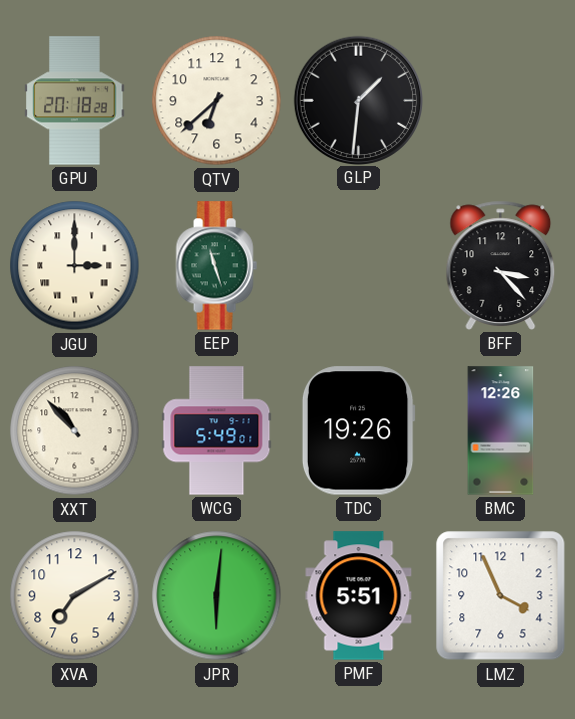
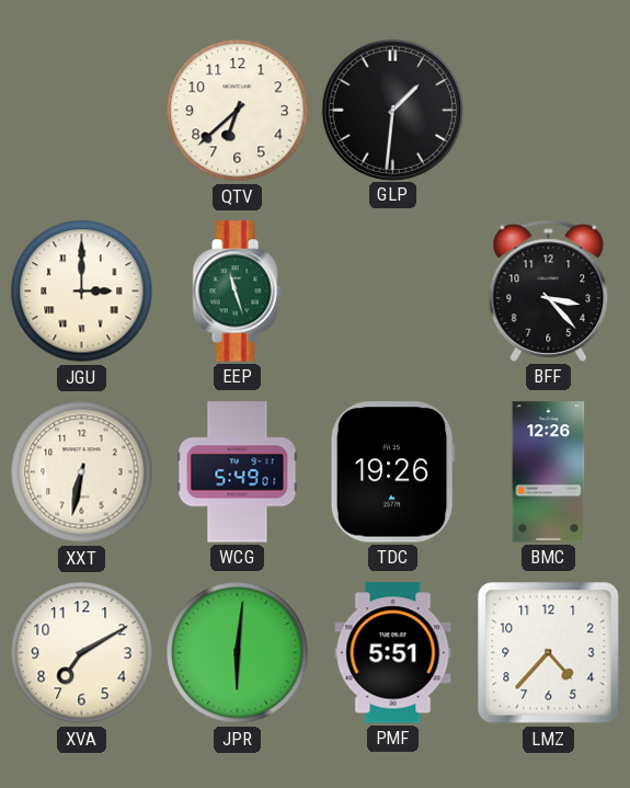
GPU: 20:18 -> none (75, 101)
XXT: 10:53 -> 6:32 (82, 472)
LMZ: 3:56 -> 4:37 (549, 653)
